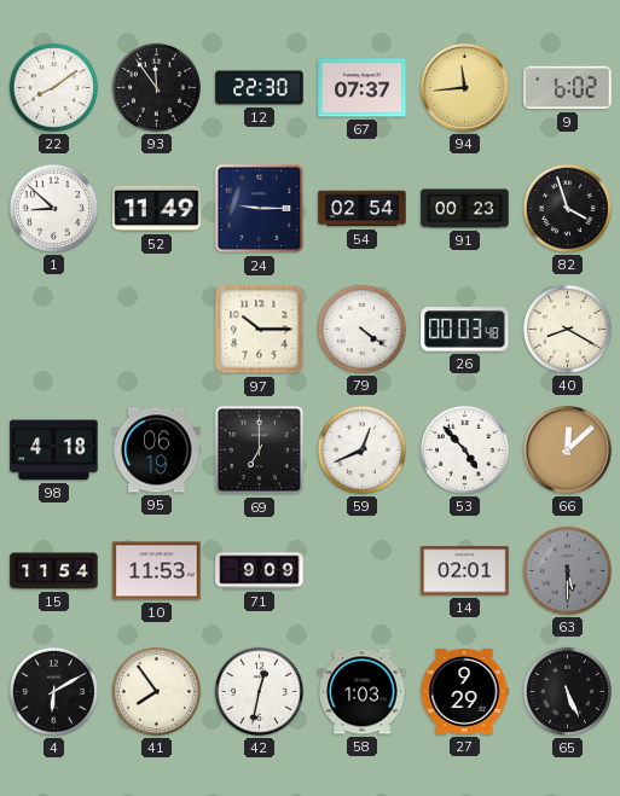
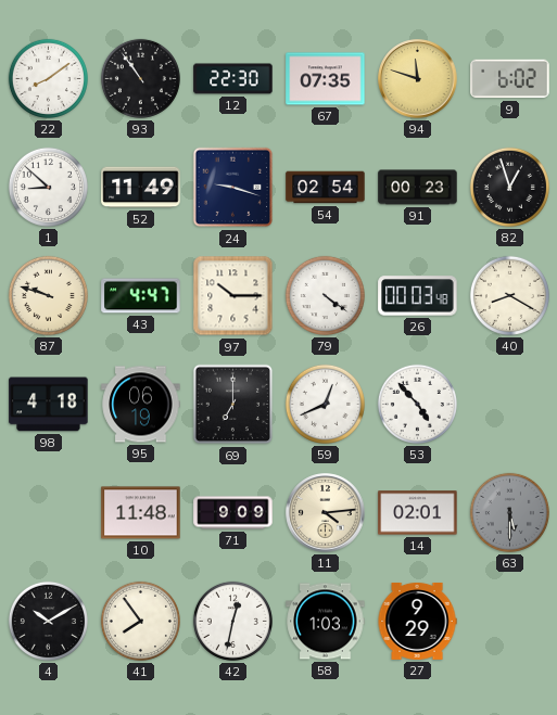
93: 11:54 -> 10:54 (140, 78)
67: 07:37 -> 07:35 (326, 79)
94: 11:44 -> 11:48 (418, 79)
24: 9:15 -> 9:18 (233, 188)
82: 3:57 -> 12:57 (509, 187)
87: none -> 9:48 (48, 295)
43: none -> 4:47 (141, 296)
66: 12:08 -> none (568, 451)
15: 11:54 -> none (54, 571)
10: 11:53 -> 11:48 (141, 513)
11: none -> 4:14 (326, 513)
4: 6:10 -> 10:10 (48, 621)
65: 5:26 -> none (567, 691)
